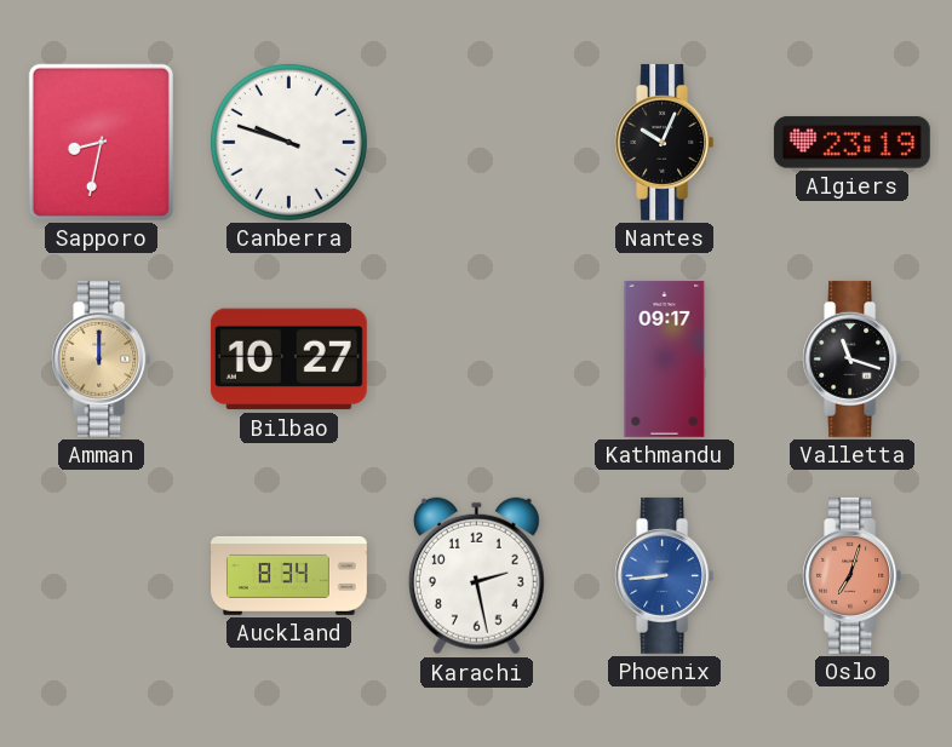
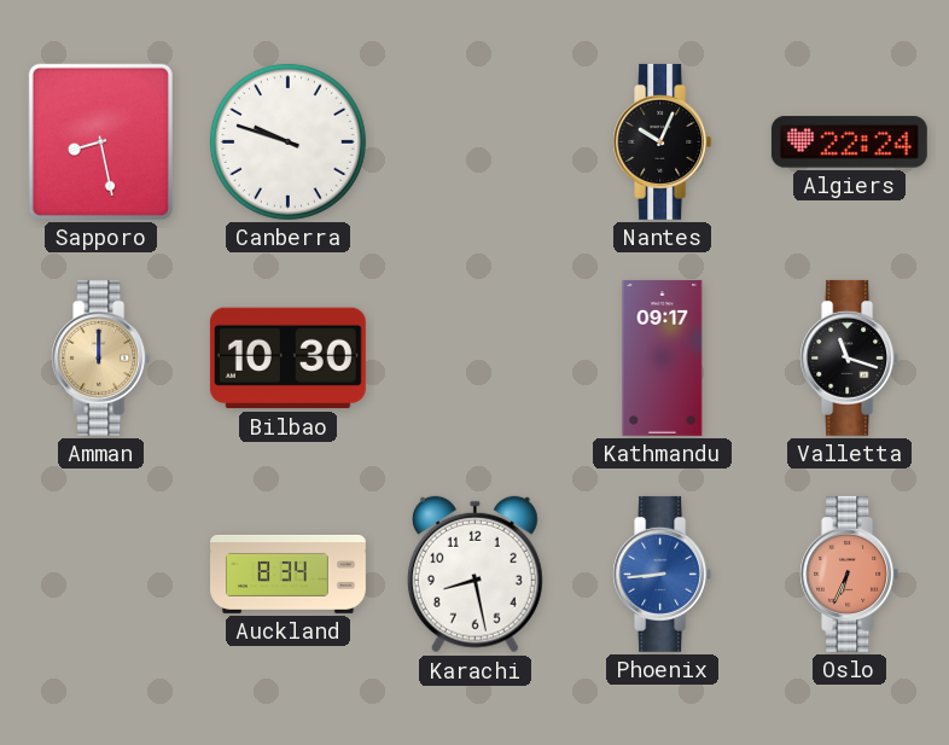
Sapporo: 8:32 -> 8:28 (100, 141)
Algiers: 23:19 -> 22:24 (849, 142)
Bilbao: 10:27 -> 10:30 (287, 359)
Karachi: 2:28 -> 8:28 (474, 575)
Oslo: 7:03 -> 6:34 (850, 574)
